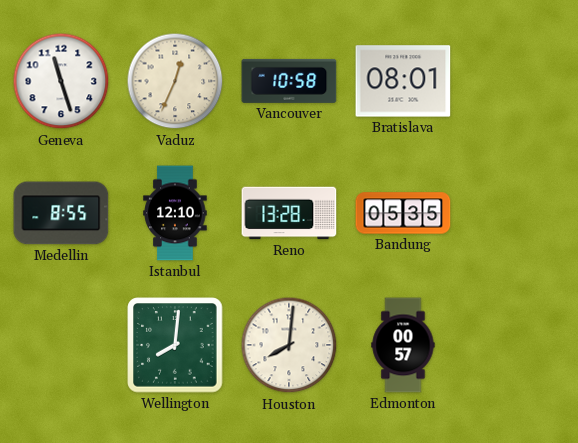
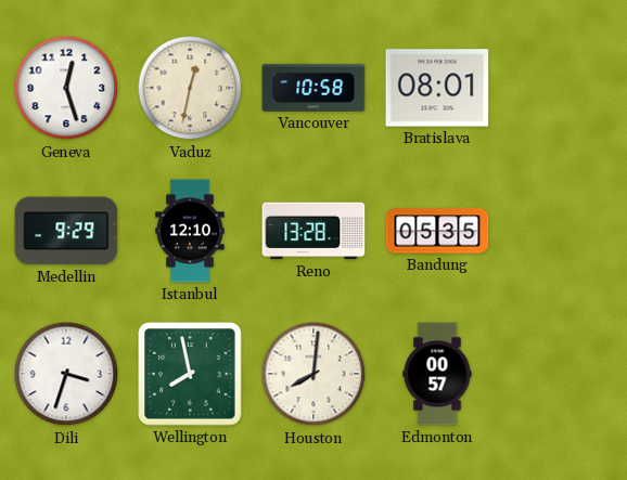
Geneva: 11:27 -> 12:27 (66, 88)
Vaduz: 12:34 -> 12:32 (190, 88)
Medellin: 8:55 -> 9:29 (66, 231)
Dili: none -> 3:33 (66, 374)
Wellington: 8:01 -> 7:58 (190, 374)
